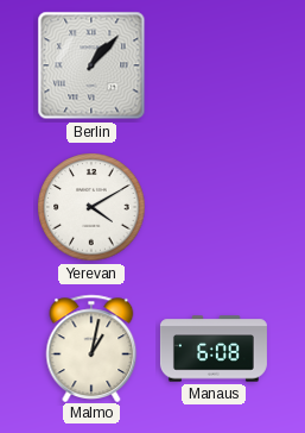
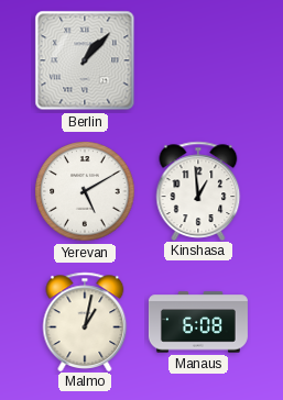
Yerevan: 4:10 -> 5:10 (85, 191)
Kinshasa: none -> 12:59 (198, 190)
